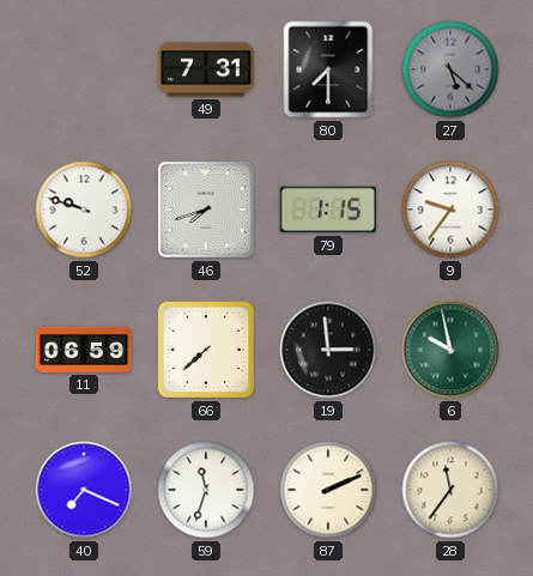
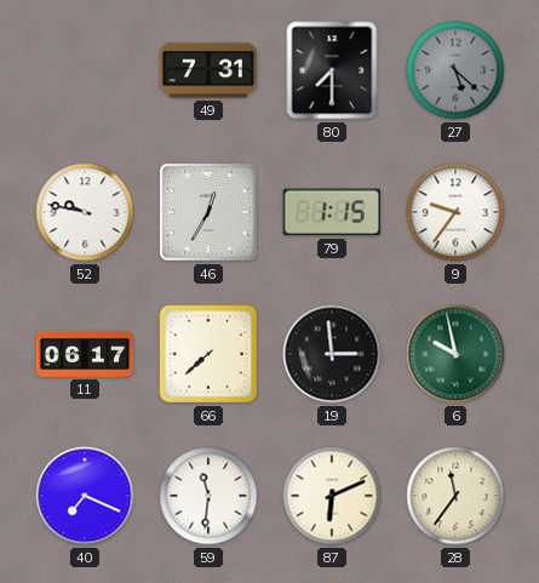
52: 9:48 -> 9:47 (85, 212)
46: 7:42 -> 12:35 (208, 212)
11: 06:59 -> 06:17 (85, 354)
59: 11:33 -> 11:31 (208, 496)
87: 2:11 -> 6:11 (332, 496)
